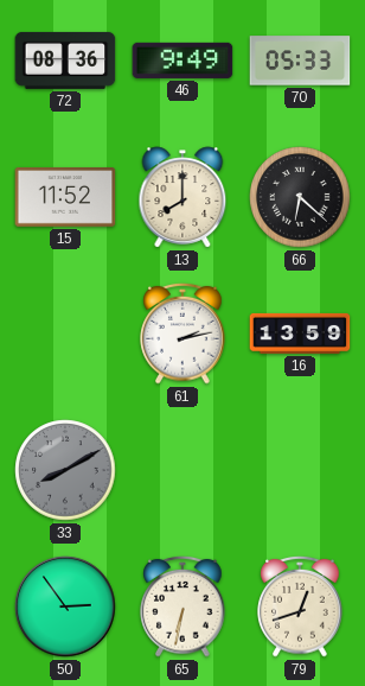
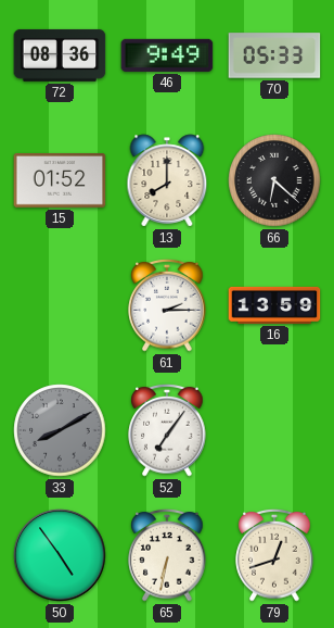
15: 11:52 -> 01:52 (60, 181)
61: 2:13 -> 2:15 (167, 305)
52: none -> 7:06 (167, 430)
50: 2:54 -> 4:54 (60, 555)
